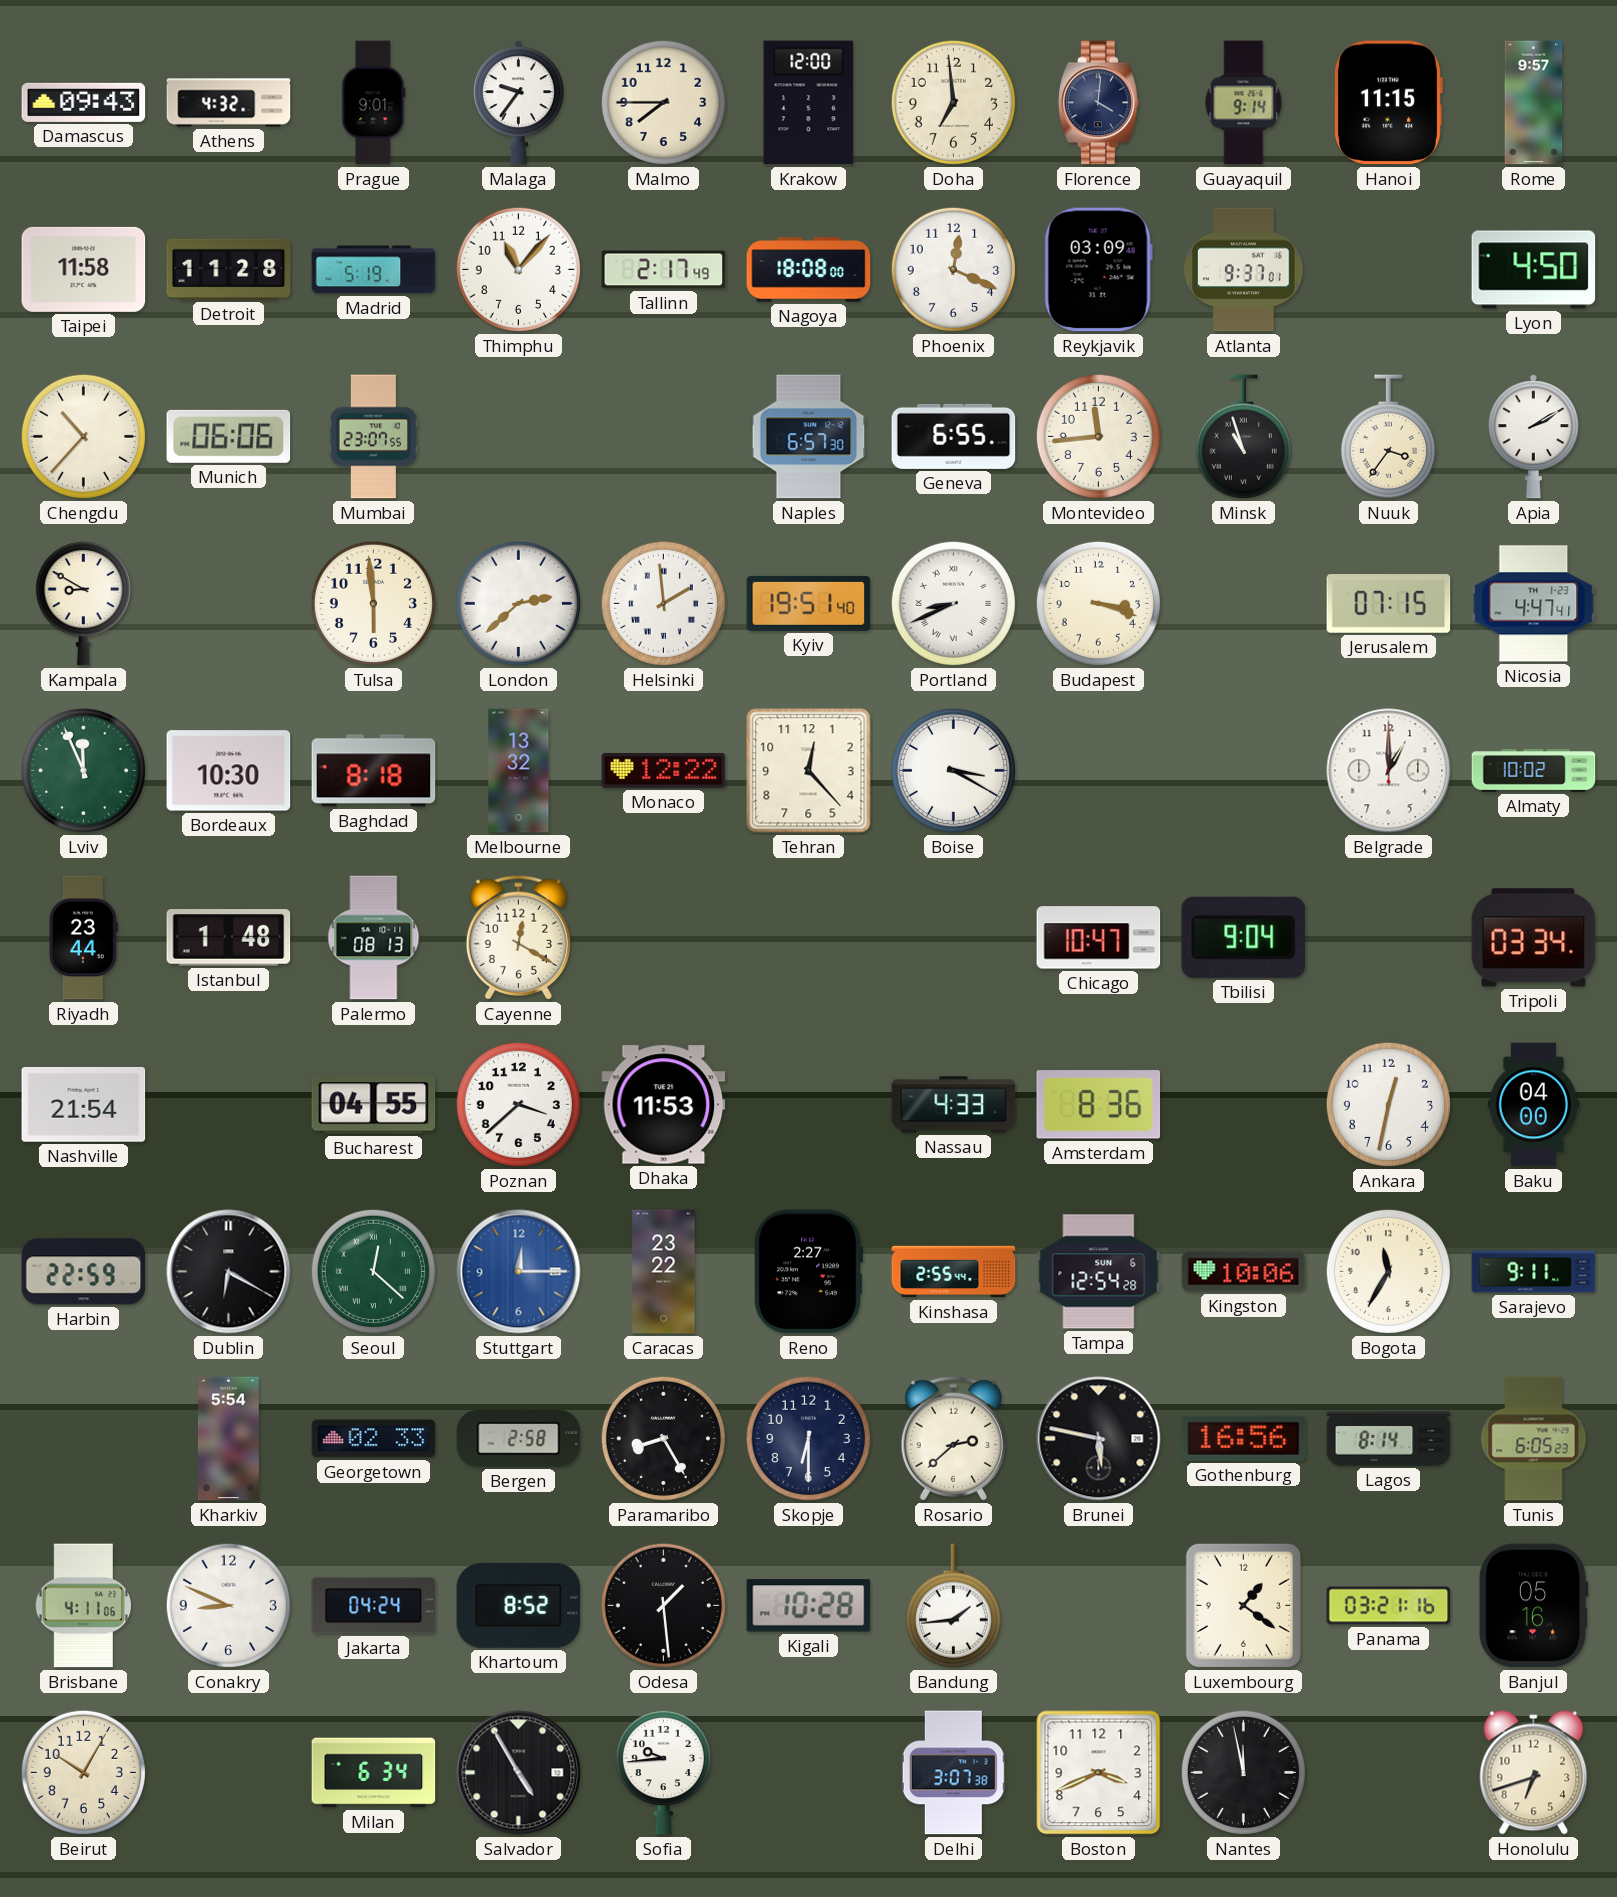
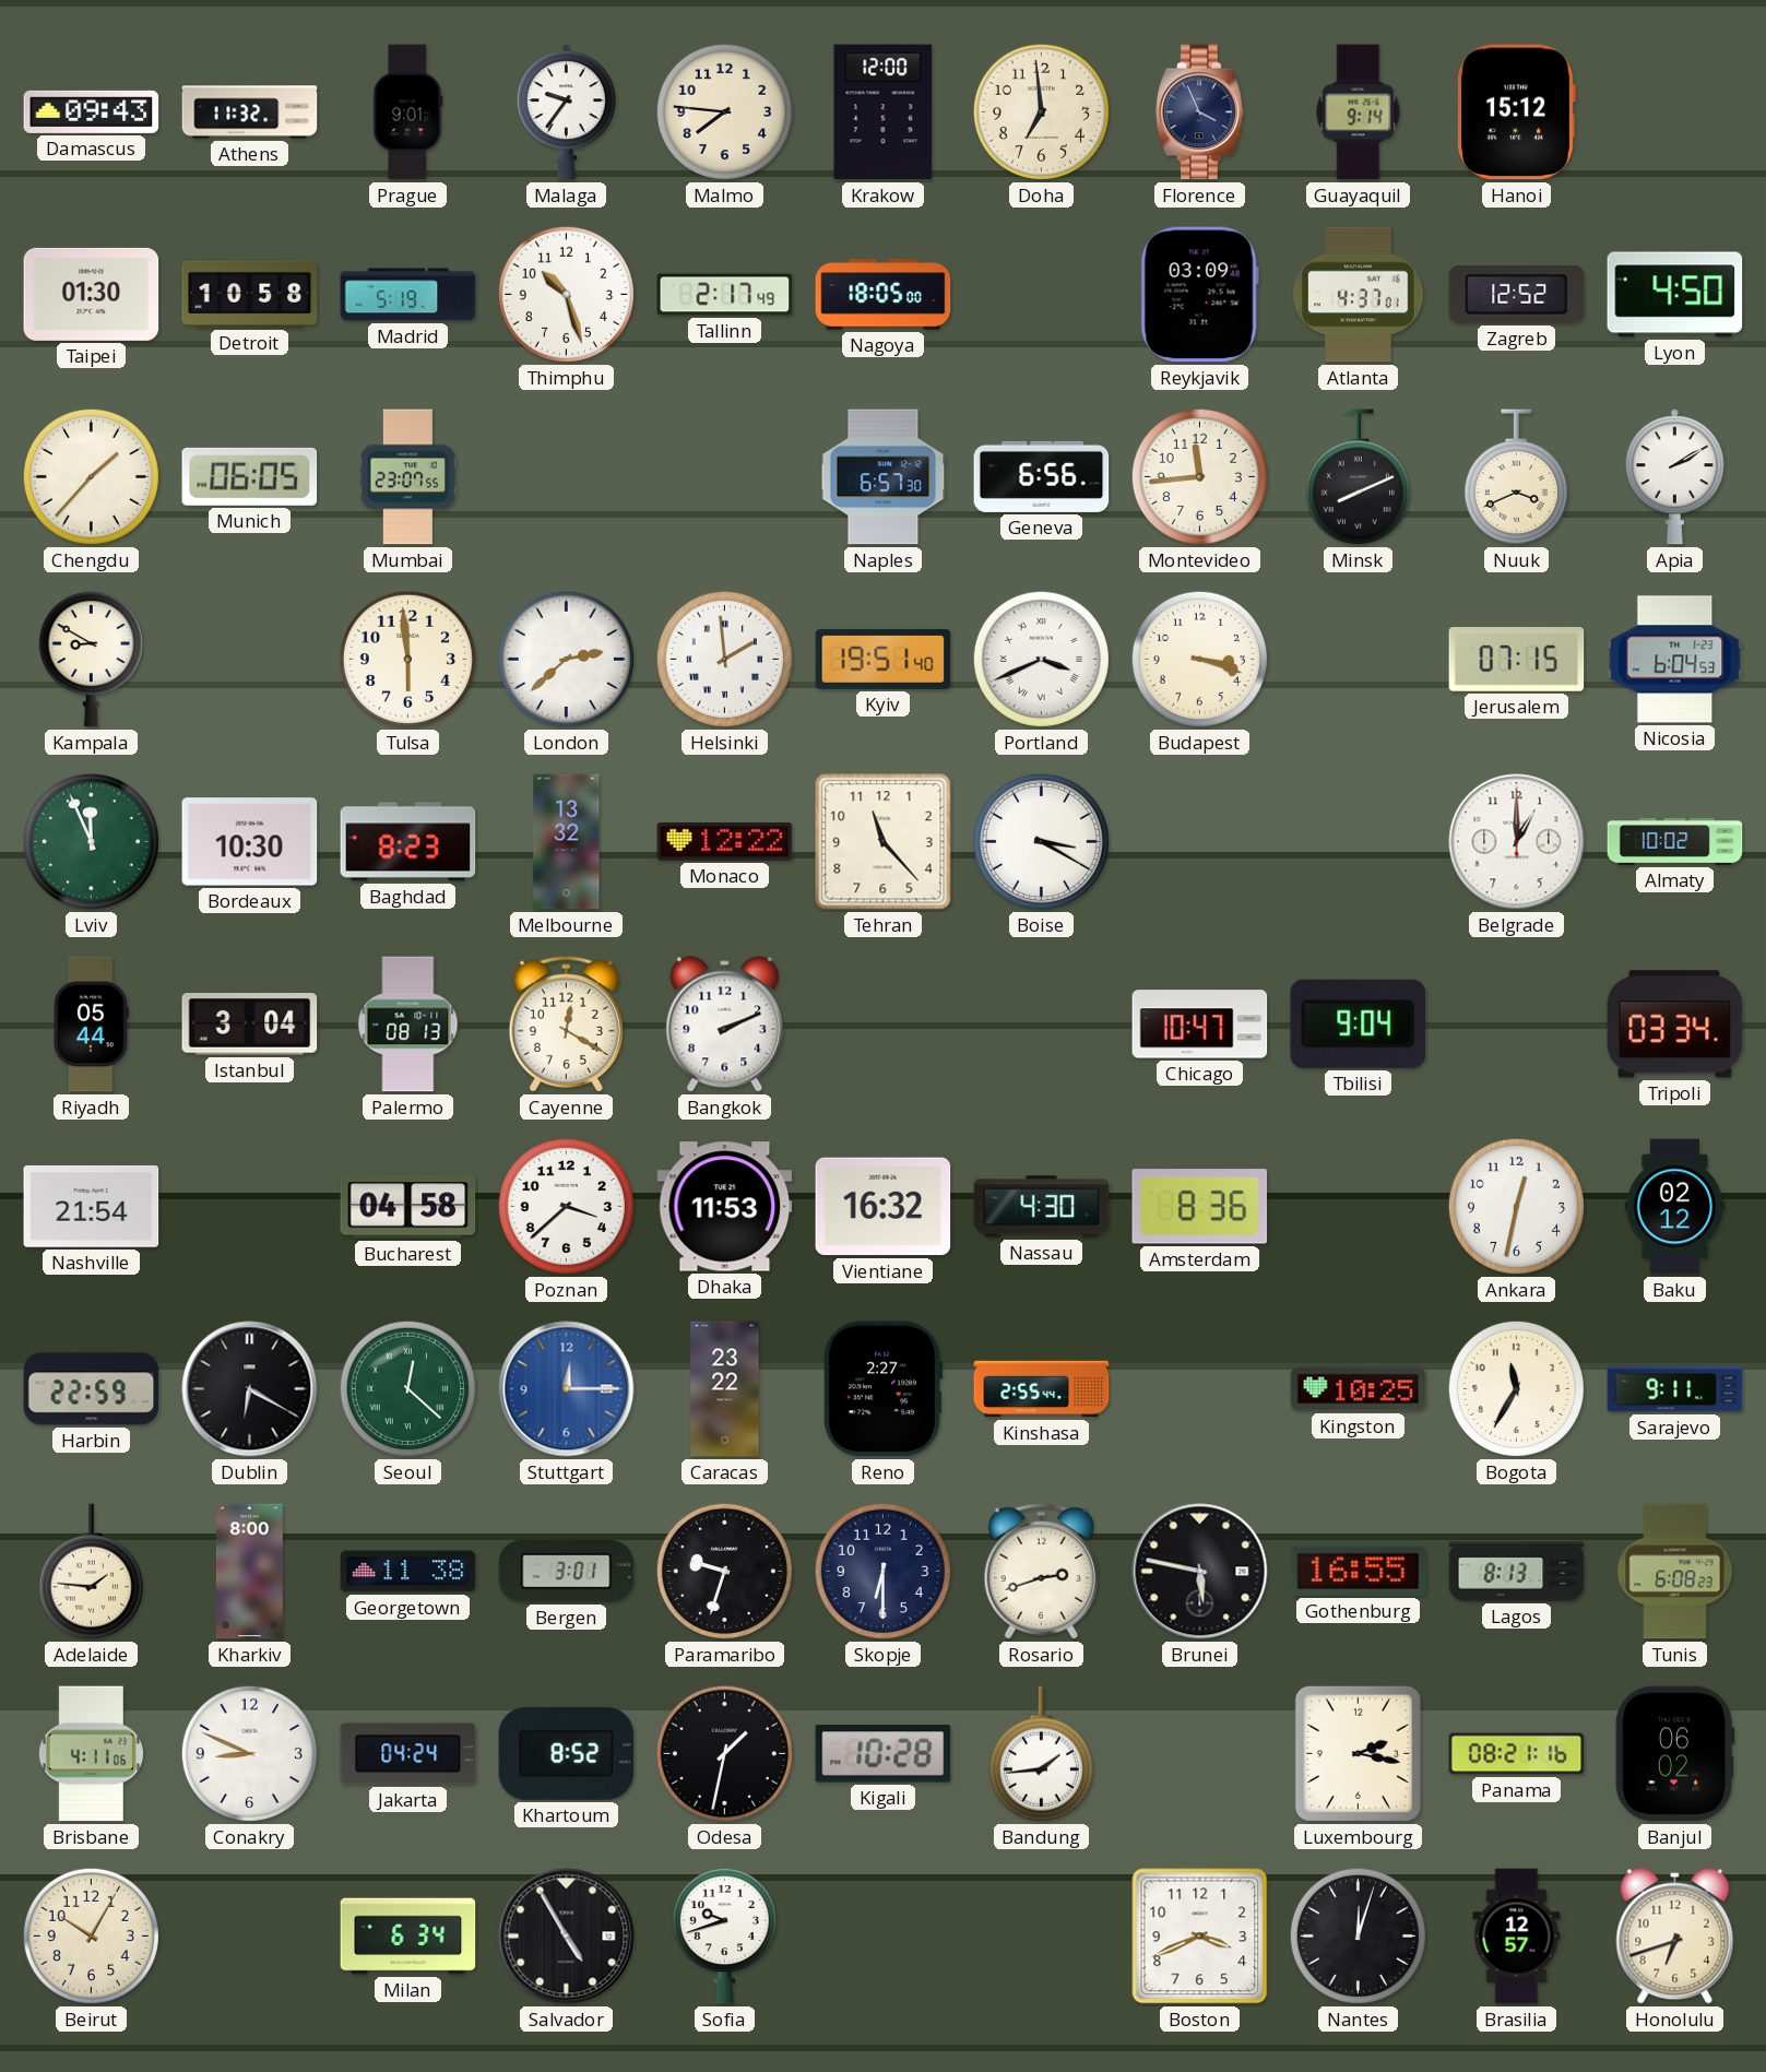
Athens: 4:32 -> 11:32 (250, 113)
Malmo: 7:45 -> 7:46 (724, 111)
Florence: 4:01 -> 3:56 (1200, 113)
Hanoi: 11:15 -> 15:12 (1516, 113)
Rome: 9:57 -> none (1534, 103)
Taipei: 11:58 -> 01:30 (92, 294)
Detroit: 11:28 -> 10:58 (250, 294)
Thimphu: 11:07 -> 10:27 (566, 294)
Nagoya: 18:08 -> 18:05 (884, 295)
Phoenix: 12:19 -> none (953, 269)
Atlanta: 9:37 -> 4:37 (1359, 295)
Zagreb: none -> 12:52 (1517, 294)
Chengdu: 10:37 -> 1:37 (91, 476)
Munich: 06:06 -> 06:05 (250, 476)
Geneva: 6:55 -> 6:56 (1042, 476)
Minsk: 10:57 -> 8:11 (1358, 477)
Nuuk: 3:36 -> 3:41 (1516, 477)
Portland: 8:41 -> 3:41 (1041, 659)
Nicosia: 4:47 -> 6:04 (1675, 660)
Baghdad: 8:18 -> 8:23 (408, 842)
Tehran: 12:23 -> 11:23 (884, 842)
Riyadh: 23:44 -> 05:44 (91, 1025)
Istanbul: 1:48 -> 3:04 (250, 1025)
Bangkok: none -> 2:11 (725, 1025)
Bucharest: 04:55 -> 04:58 (408, 1207)
Vientiane: none -> 16:32 (884, 1207)
Nassau: 4:33 -> 4:30 (1042, 1207)
Baku: 04:00 -> 02:12 (1675, 1207)
Tampa: 12:54 -> none (1099, 1272)
Kingston: 10:06 -> 10:25 (1359, 1389)
Adelaide: none -> 1:46 (91, 1572)
Kharkiv: 5:54 -> 8:00 (249, 1572)
Georgetown: 02:33 -> 11:38 (408, 1572)
Bergen: 2:58 -> 3:01 (567, 1572)
Paramaribo: 8:25 -> 9:33 (724, 1571)
Rosario: 2:38 -> 2:42 (1041, 1571)
Gothenburg: 16:56 -> 16:55 (1359, 1571)
Lagos: 8:14 -> 8:13 (1517, 1572)
Tunis: 6:05 -> 6:08 (1675, 1572)
Odesa: 1:29 -> 1:32 (724, 1753)
Luxembourg: 1:21 -> 2:17 (1358, 1753)
Panama: 03:21 -> 08:21 (1517, 1754)
Banjul: 05:16 -> 06:02 (1674, 1754)
Sofia: 9:44 -> 9:42 (724, 1935)
Delhi: 3:07 -> none (953, 1773)
Nantes: 11:58 -> 12:03 (1358, 1935)
Brasilia: none -> 12:57 (1517, 1937)
